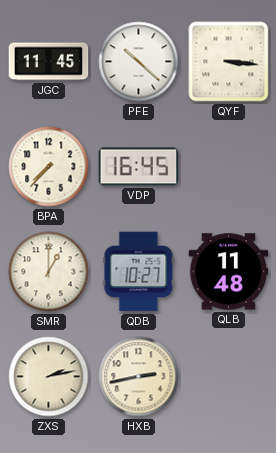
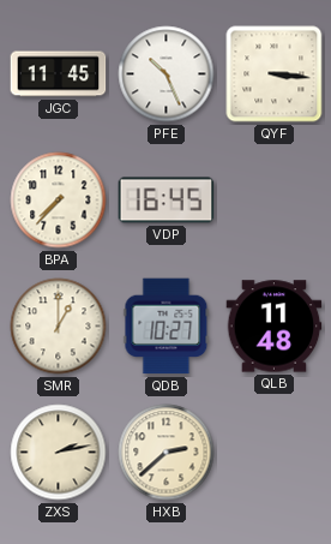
PFE: 10:22 -> 10:26 (167, 74)
HXB: 2:43 -> 2:38 (167, 453)
